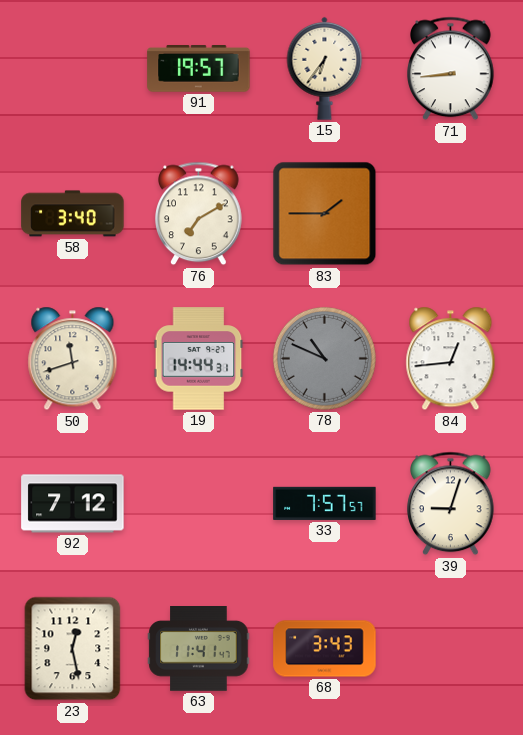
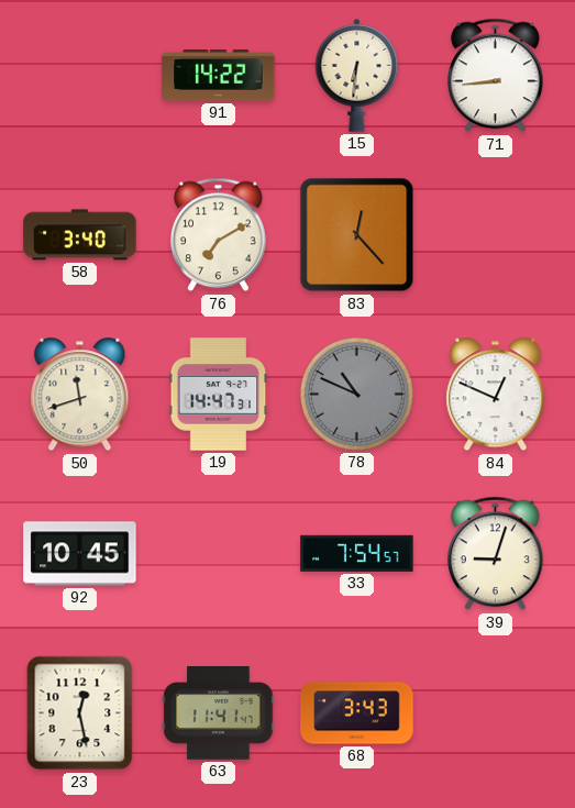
91: 19:57 -> 14:22 (219, 76)
15: 6:36 -> 6:31 (357, 75)
83: 1:45 -> 12:23 (357, 235)
19: 14:44 -> 14:47 (219, 395)
84: 12:44 -> 12:49 (496, 395)
92: 7:12 -> 10:45 (80, 554)
33: 7:57 -> 7:54 (357, 553)
